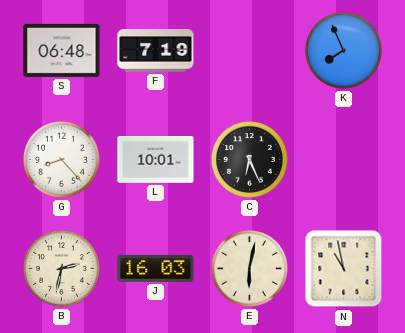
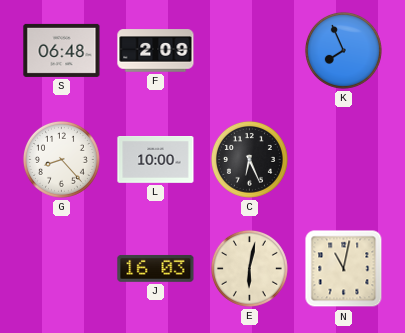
F: 7:19 -> 2:09 (156, 51)
L: 10:01 -> 10:00 (156, 160)
B: 2:32 -> none (61, 268)
N: 10:58 -> 11:02 (344, 269)
